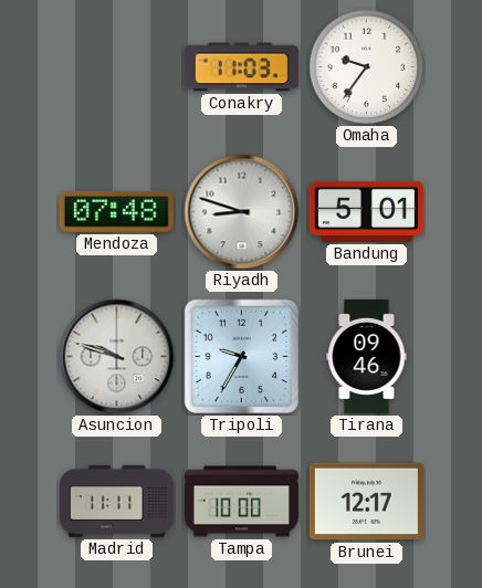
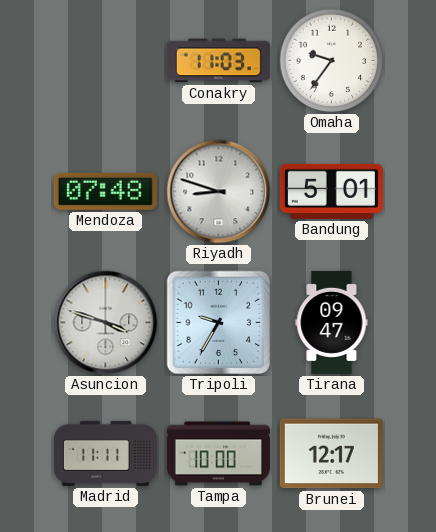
Asuncion: 9:48 -> 3:48 (106, 323)
Tirana: 09:46 -> 09:47 (332, 322)
